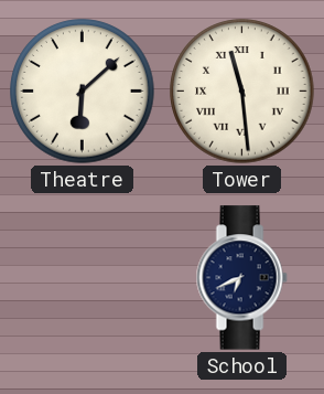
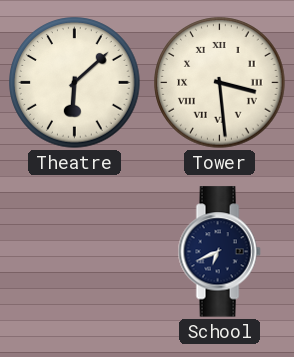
Tower: 11:29 -> 3:29 (220, 83)
